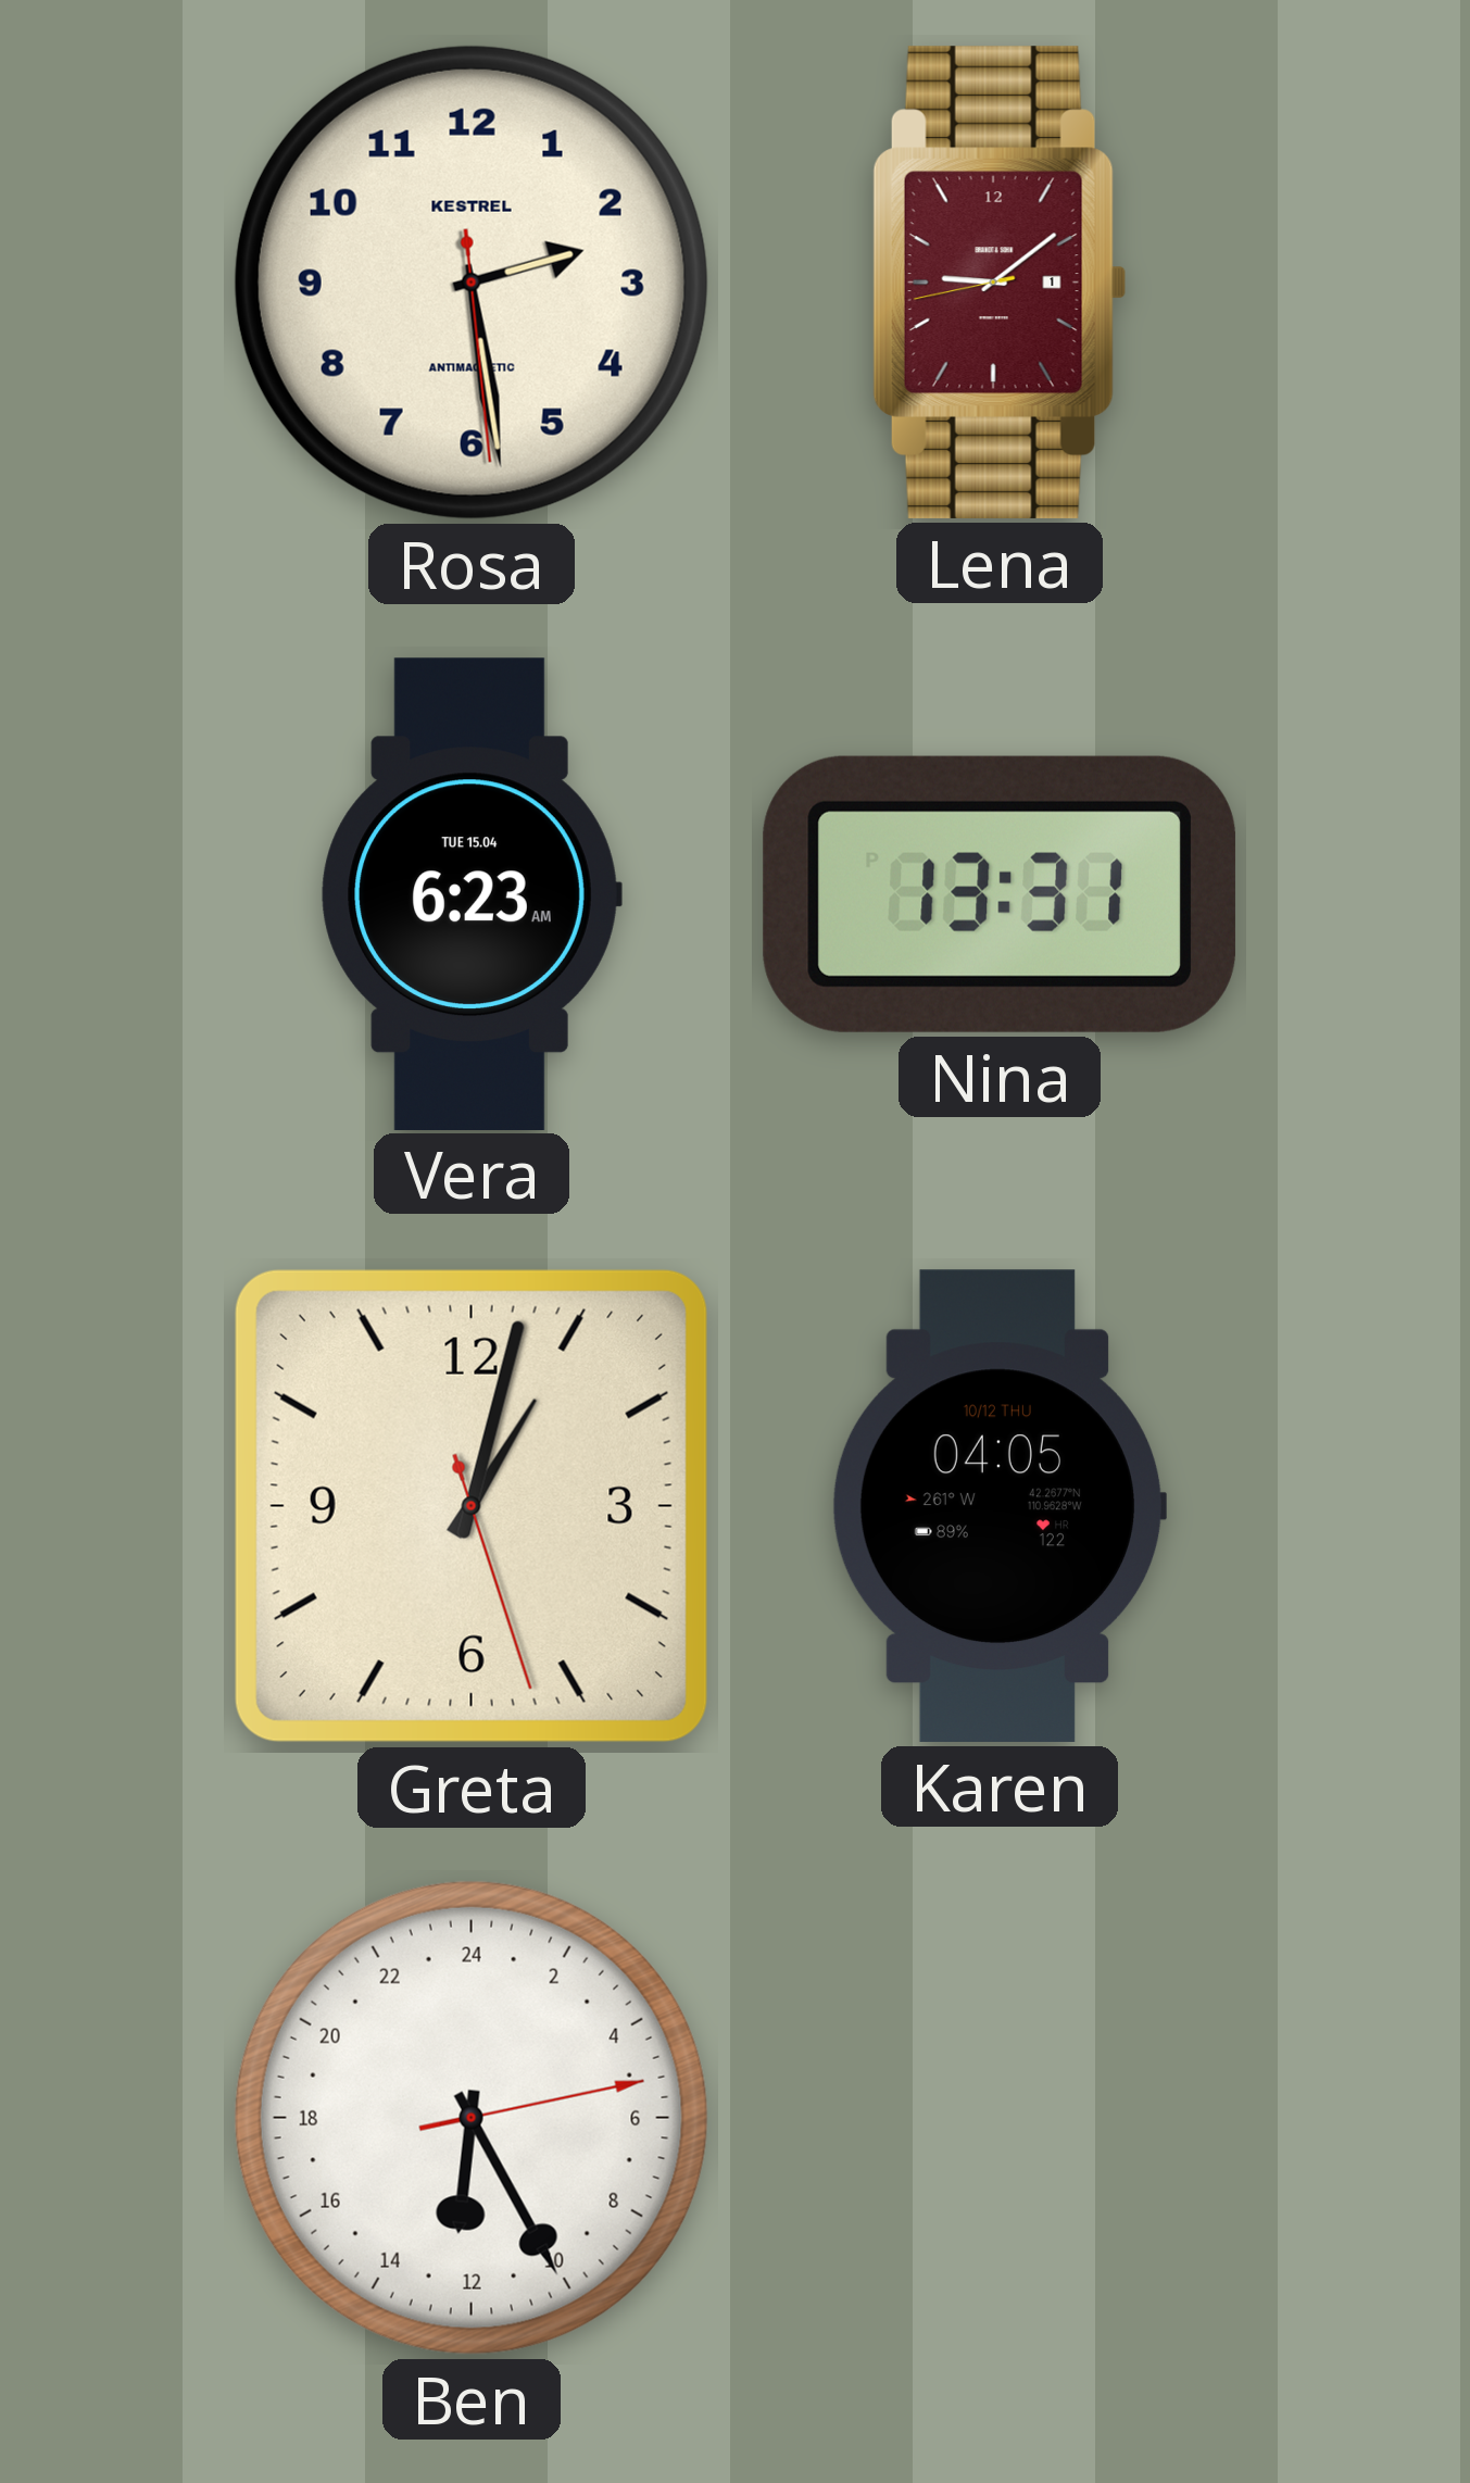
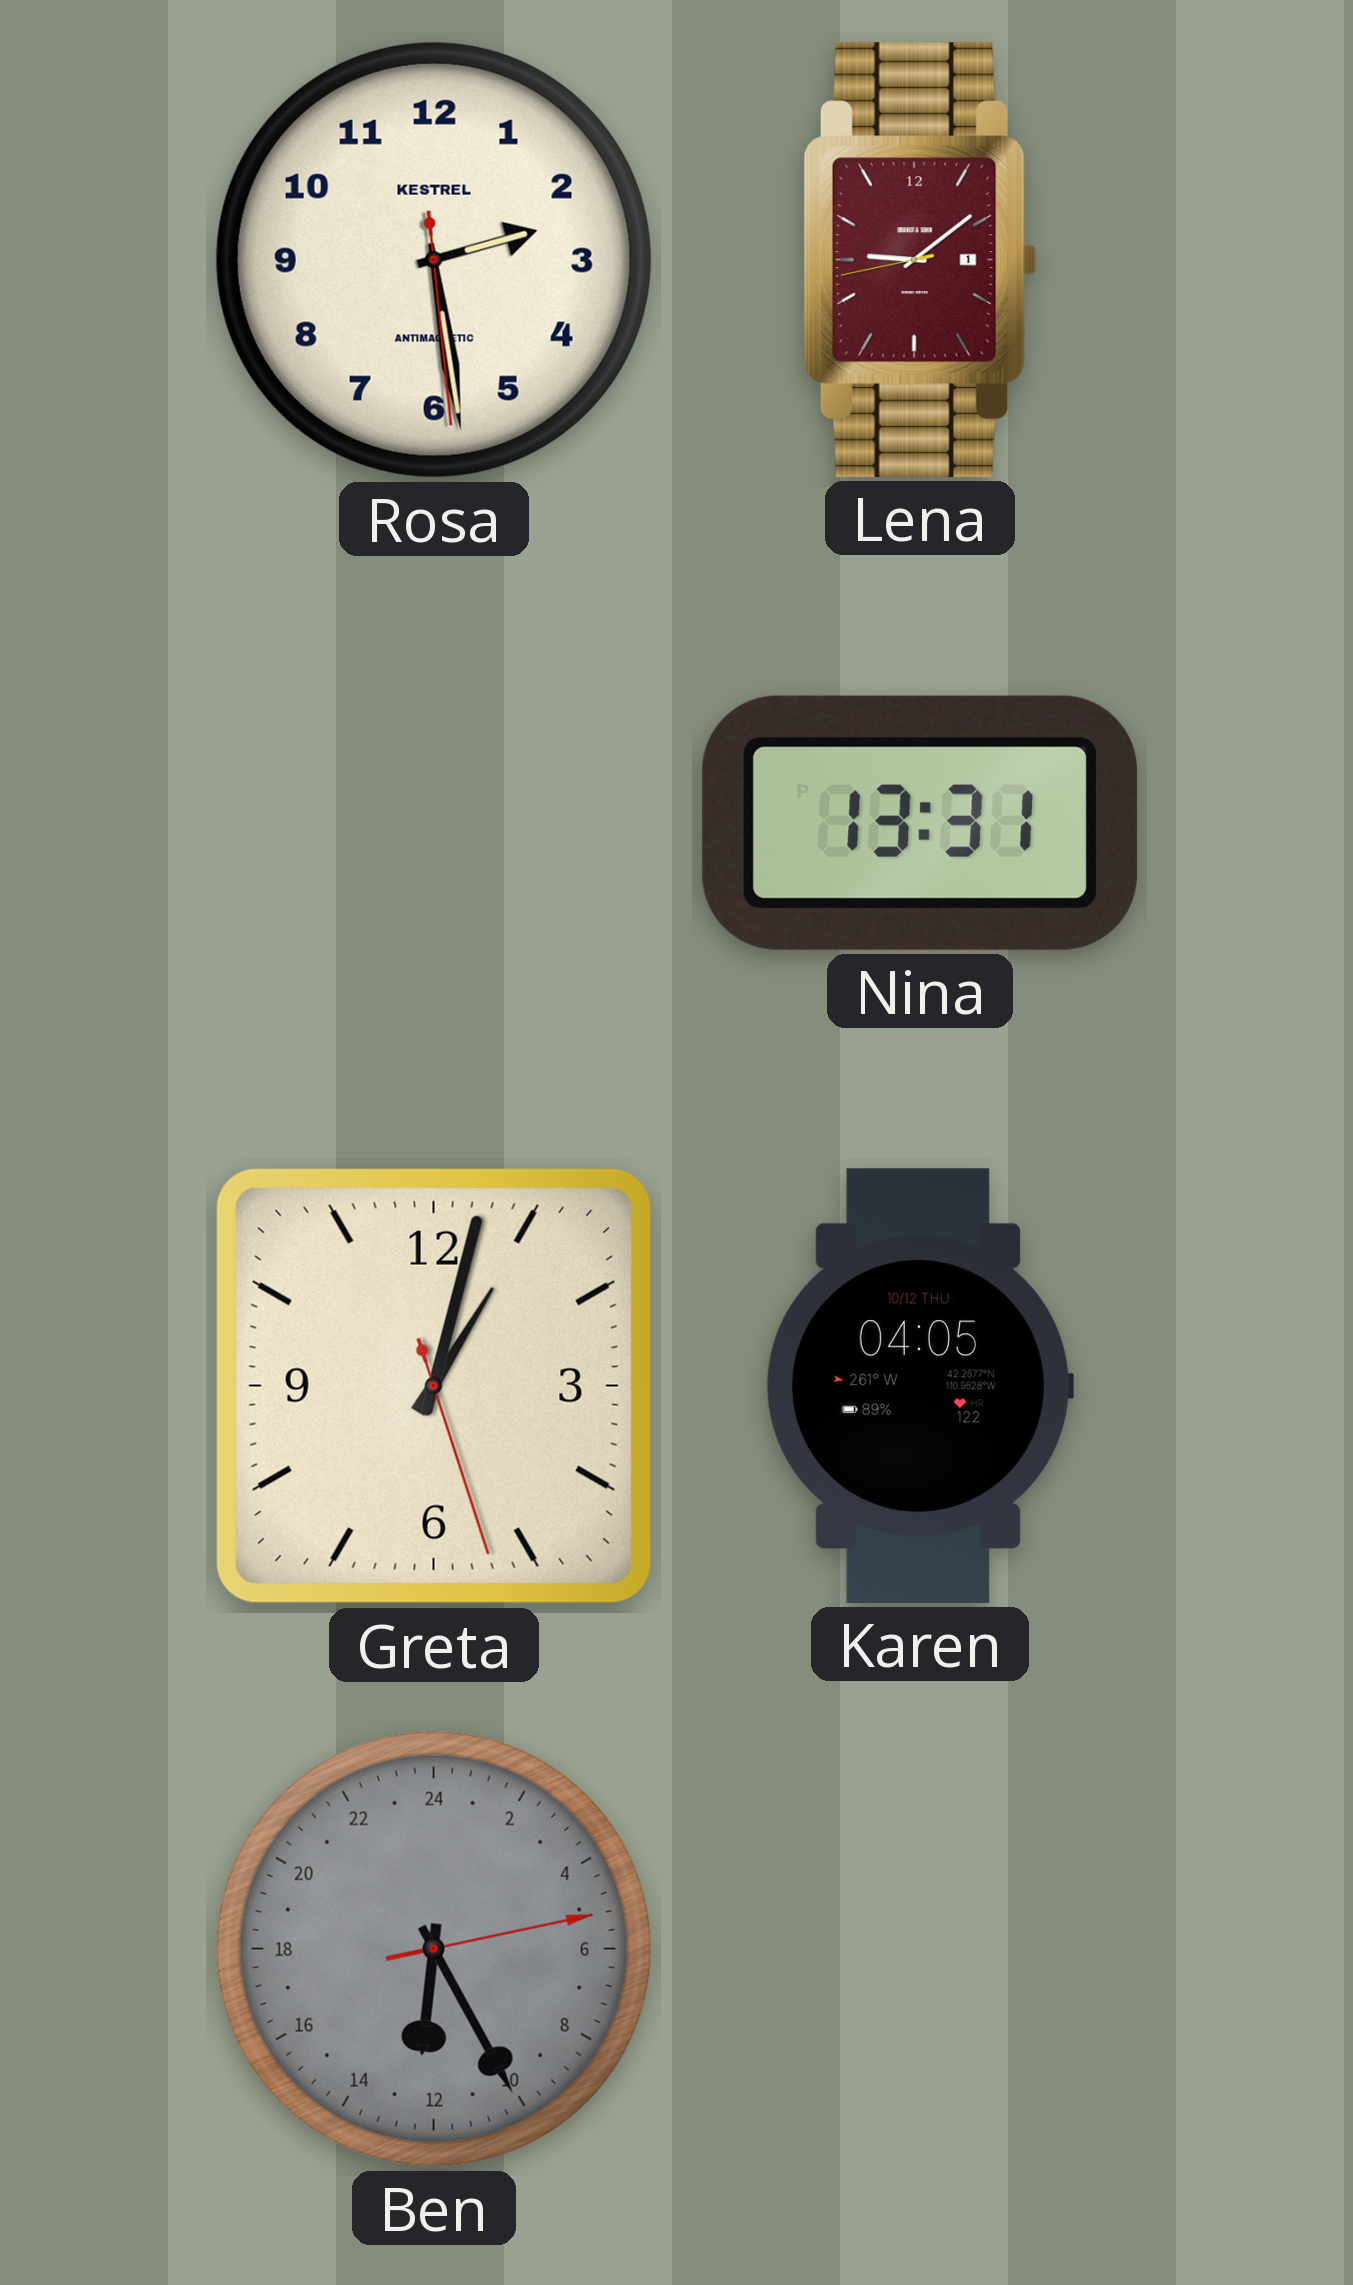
Vera: 6:23 -> none (472, 893)
Ben dial: white -> grey (434, 1949)
